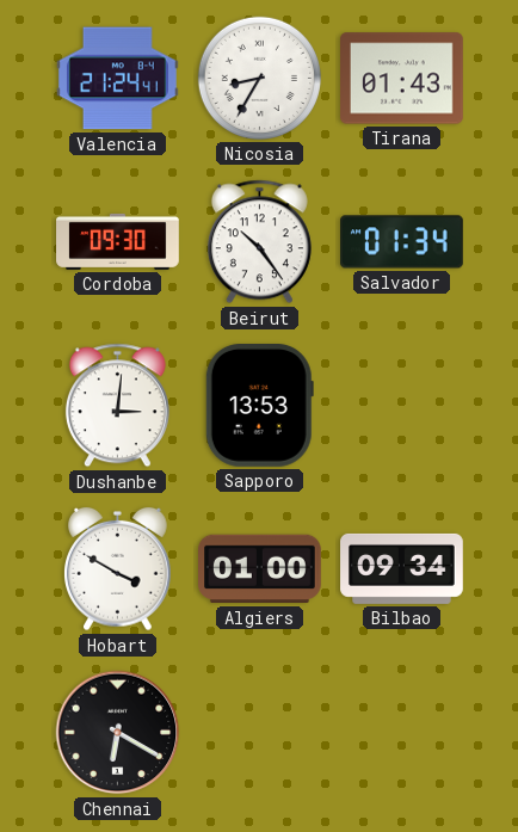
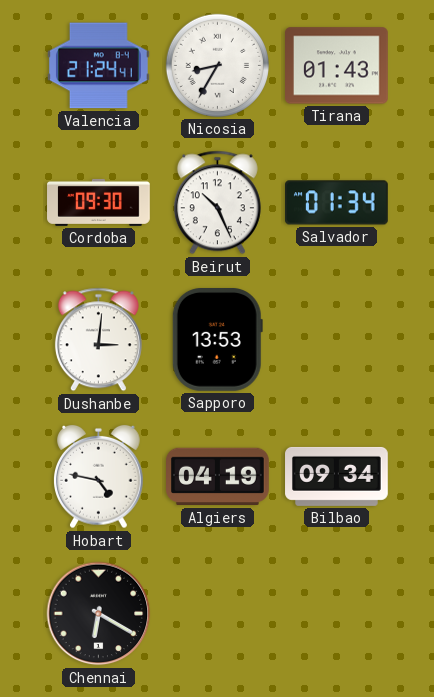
Beirut: 10:24 -> 10:26 (217, 203)
Hobart: 3:50 -> 4:47 (99, 477)
Algiers: 01:00 -> 04:19 (218, 477)
